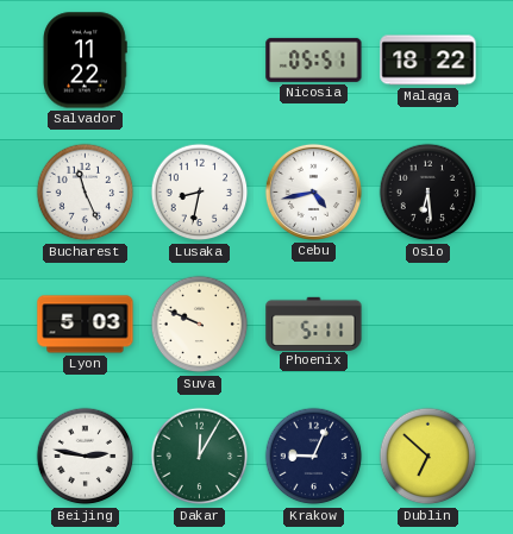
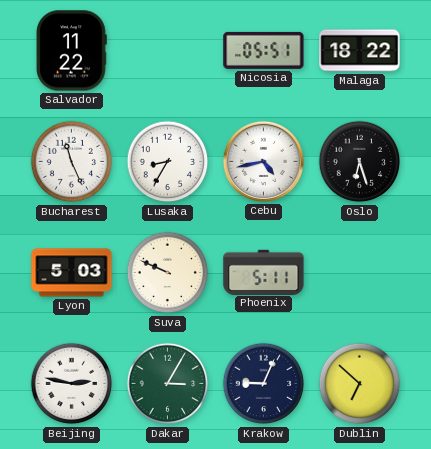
Lusaka: 8:32 -> 8:35 (168, 162)
Oslo: 6:29 -> 6:27 (360, 162)
Dakar: 12:05 -> 3:05 (168, 384)
